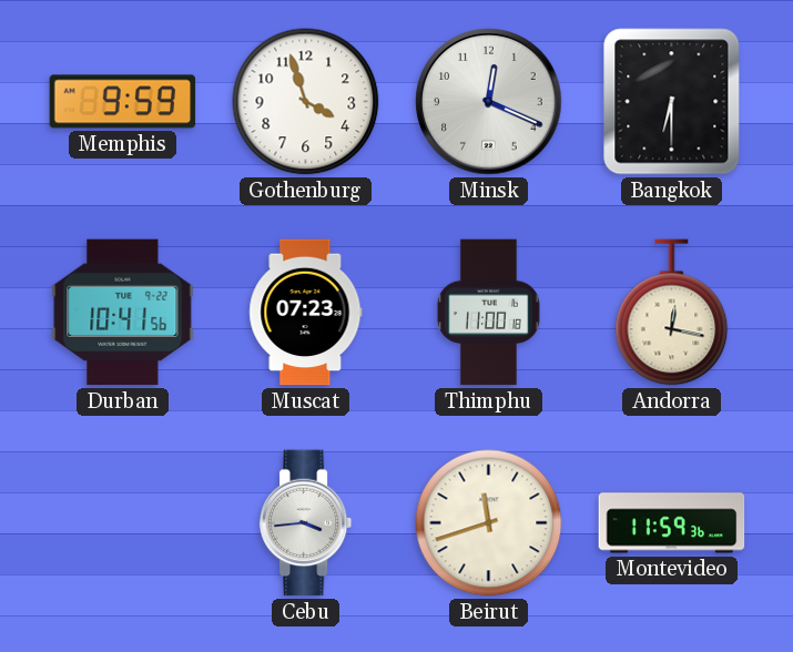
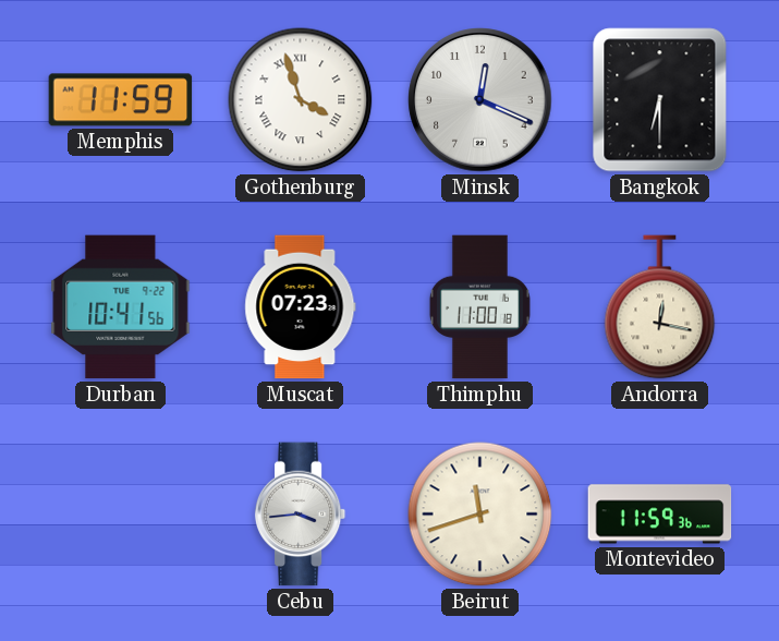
Memphis: 9:59 -> 11:59 (121, 100)
Gothenburg numerals: Arabic -> Roman (301, 100)
